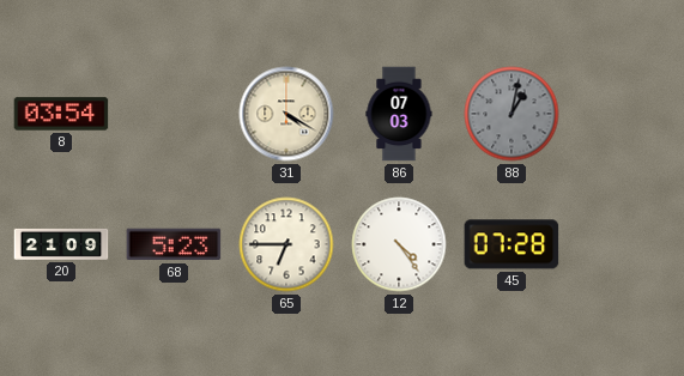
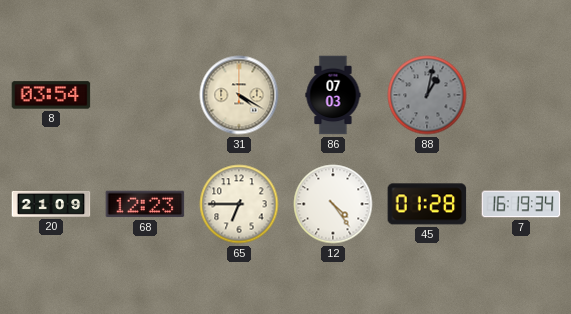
68: 5:23 -> 12:23 (145, 204)
45: 07:28 -> 01:28 (427, 204)
7: none -> 16:19 (521, 204)
